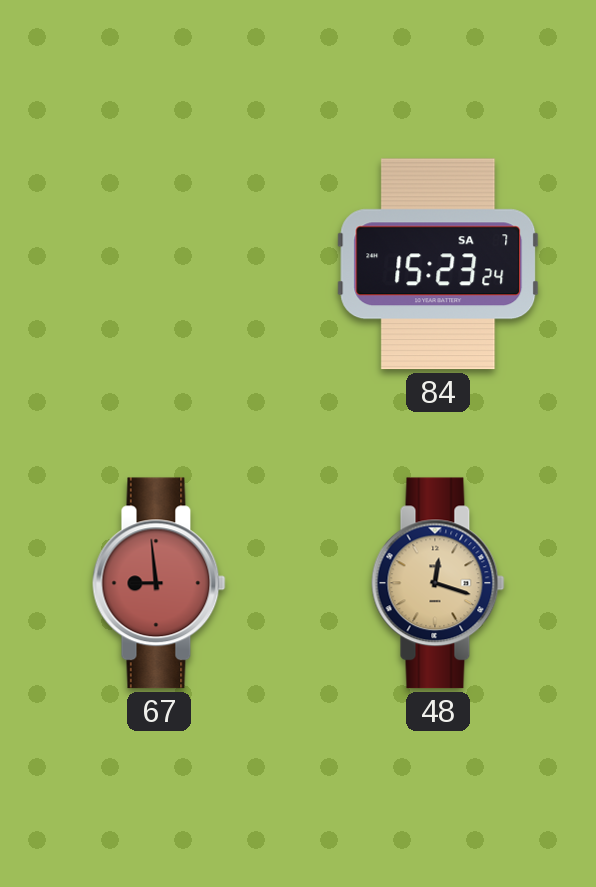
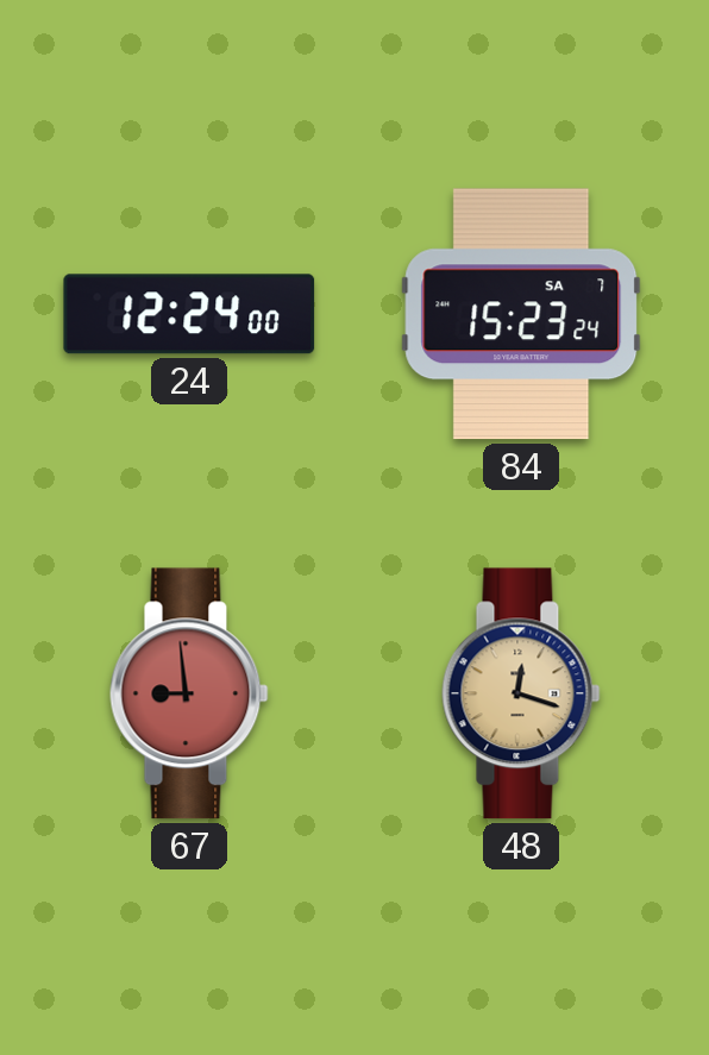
24: none -> 12:24 (189, 314)
